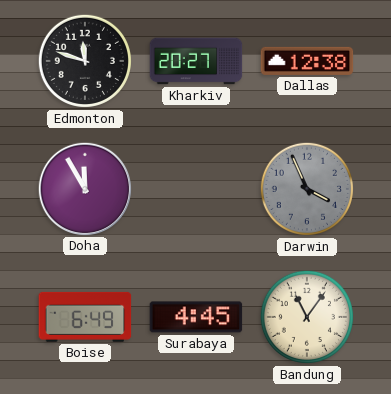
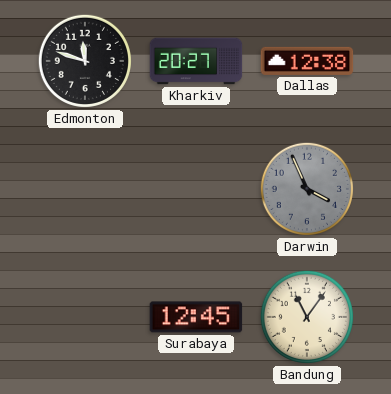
Doha: 11:55 -> none (84, 188)
Boise: 6:49 -> none (85, 317)
Surabaya: 4:45 -> 12:45 (196, 317)
